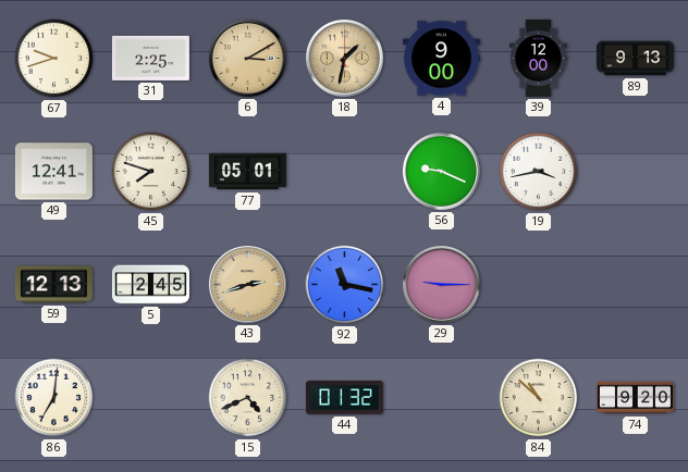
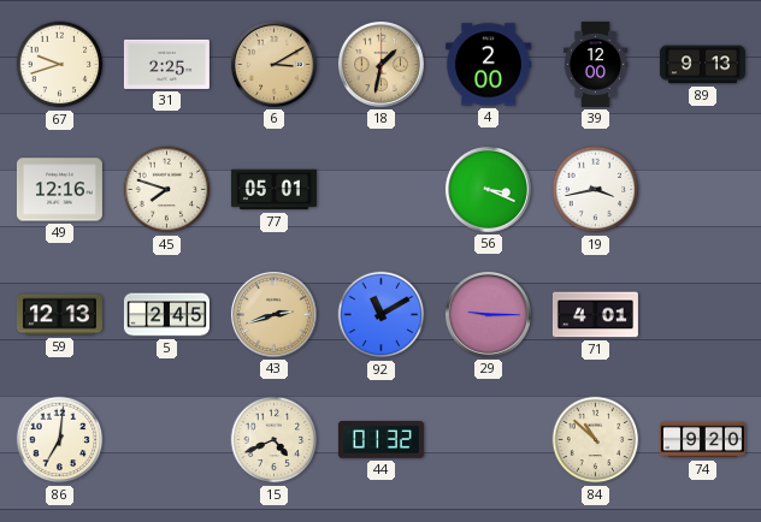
4: 9:00 -> 2:00 (488, 65)
49: 12:41 -> 12:16 (59, 190)
56: 9:19 -> 3:19 (488, 189)
92: 11:17 -> 11:10 (382, 315)
71: none -> 4:01 (595, 315)
